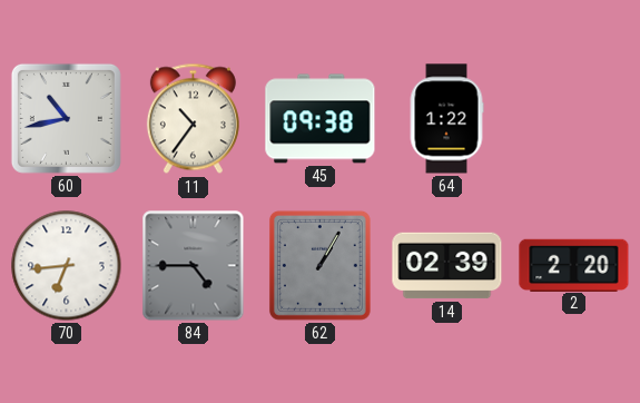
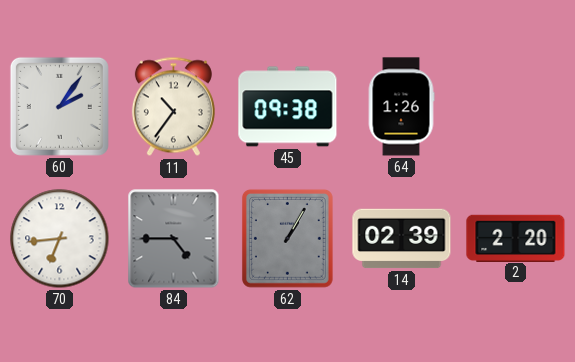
60: 10:43 -> 2:06 (59, 106)
64: 1:22 -> 1:26 (401, 107)
